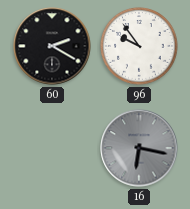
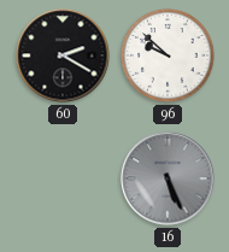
96: 9:54 -> 9:52 (168, 55)
16: 6:17 -> 5:26 (168, 178)
